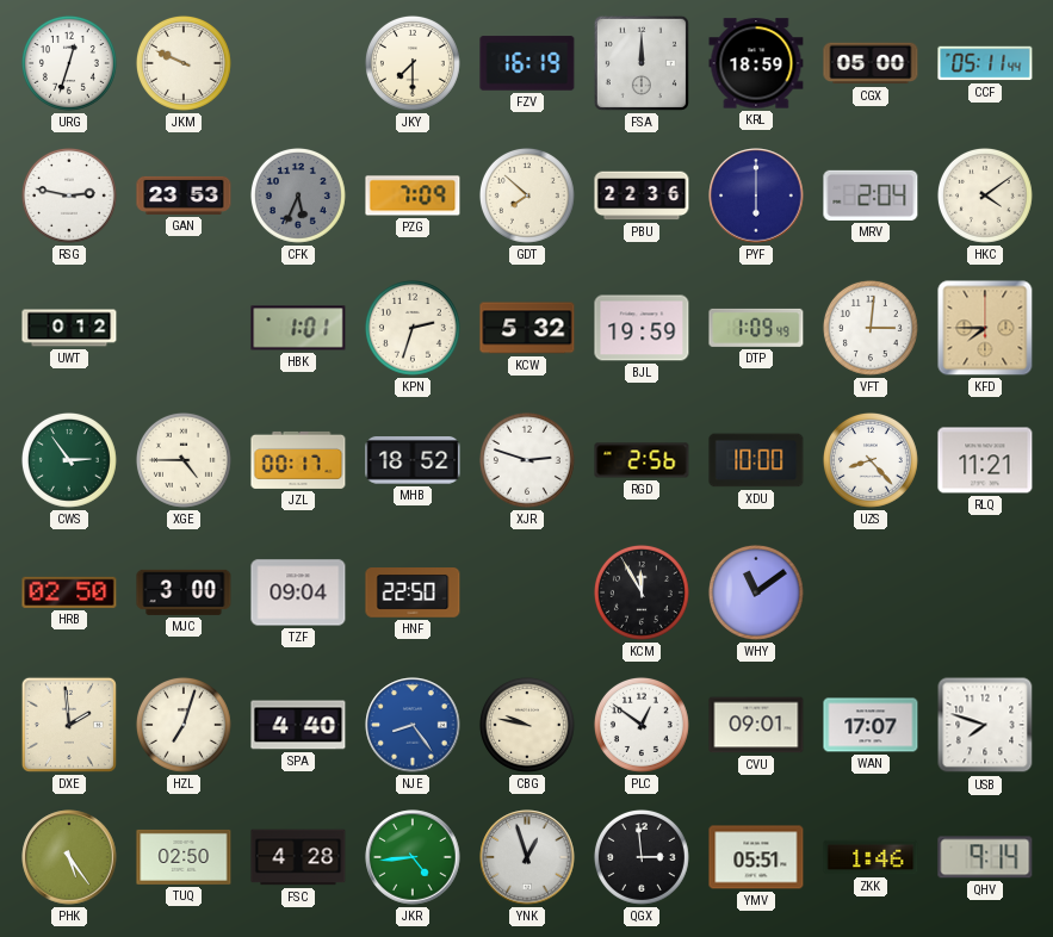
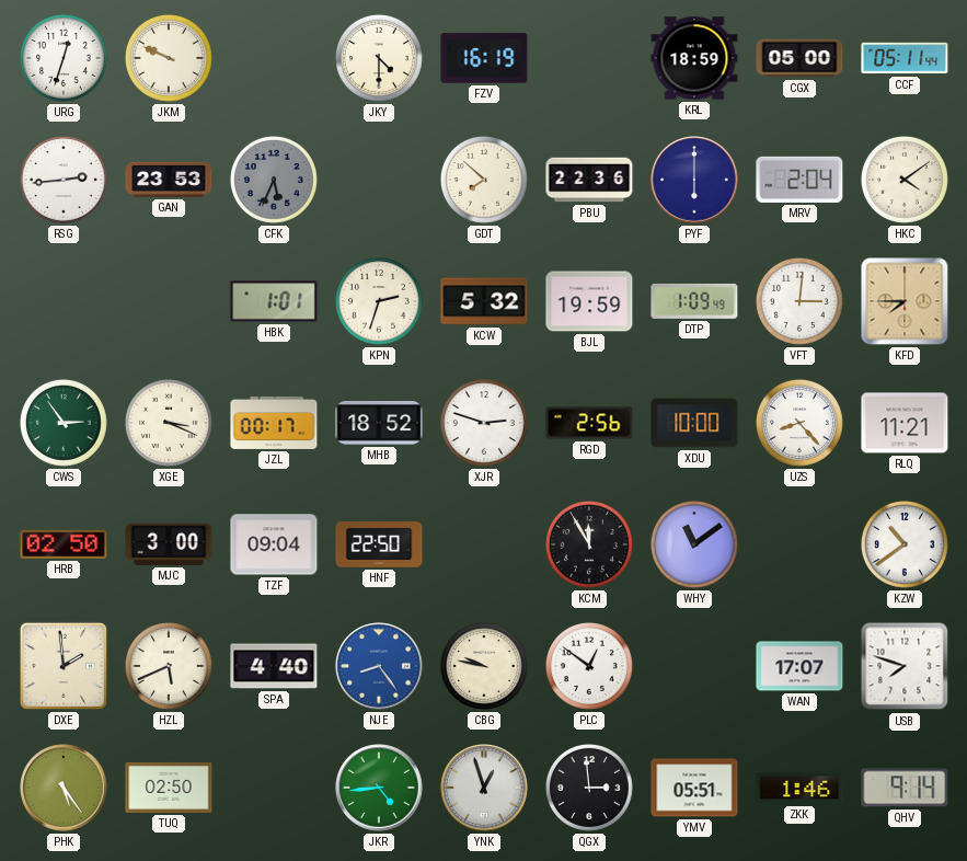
JKY: 7:30 -> 4:30 (379, 58)
FSA: 12:00 -> none (642, 63)
RSG: 2:47 -> 2:44 (64, 180)
PZG: 7:09 -> none (413, 196)
UWT: 0:12 -> none (69, 328)
XGE: 4:45 -> 3:19 (169, 423)
KZW: none -> 10:39 (905, 544)
HZL: 7:03 -> 5:41 (169, 666)
CVU: 09:01 -> none (756, 725)
FSC: 4:28 -> none (298, 857)
